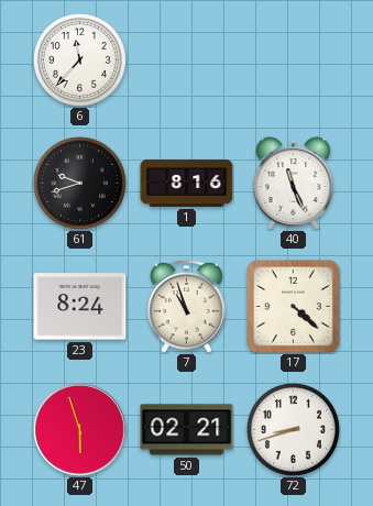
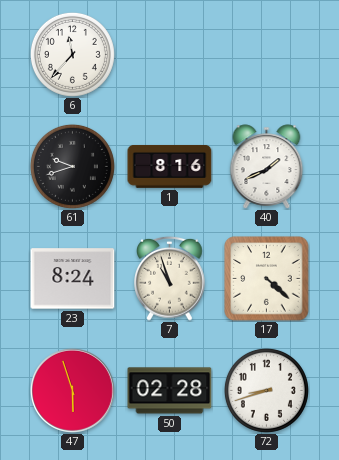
40: 11:26 -> 1:41 (267, 167)
50: 02:21 -> 02:28 (170, 391)
